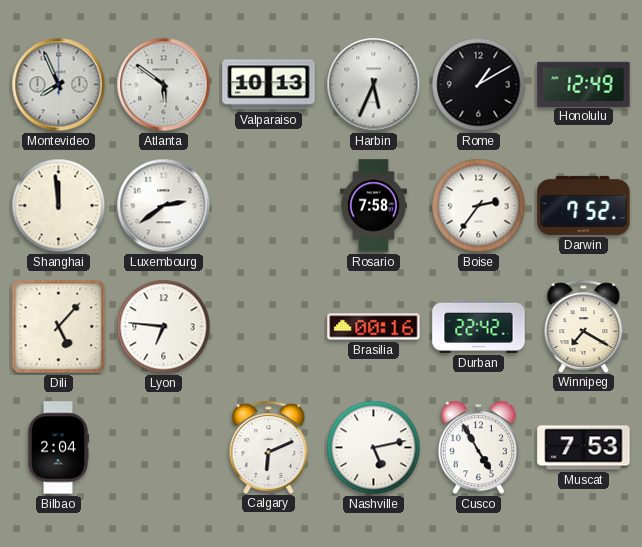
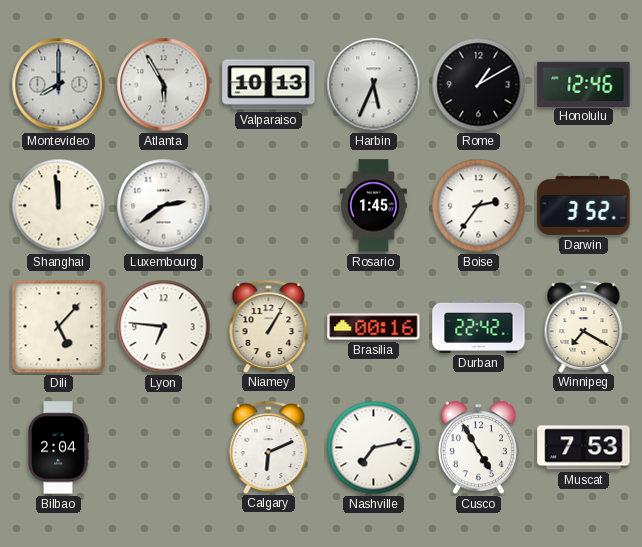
Montevideo: 7:56 -> 8:00 (59, 85)
Atlanta: 5:51 -> 5:55 (164, 85)
Honolulu: 12:49 -> 12:46 (584, 84)
Rosario: 7:58 -> 1:45 (374, 206)
Darwin: 7:52 -> 3:52 (584, 205)
Niamey: none -> 1:05 (269, 326)
Nashville: 5:13 -> 7:13 (374, 448)
